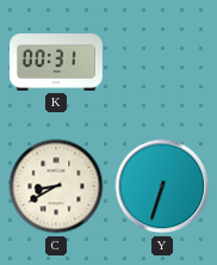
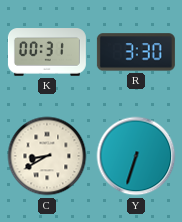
R: none -> 3:30 (136, 52)
